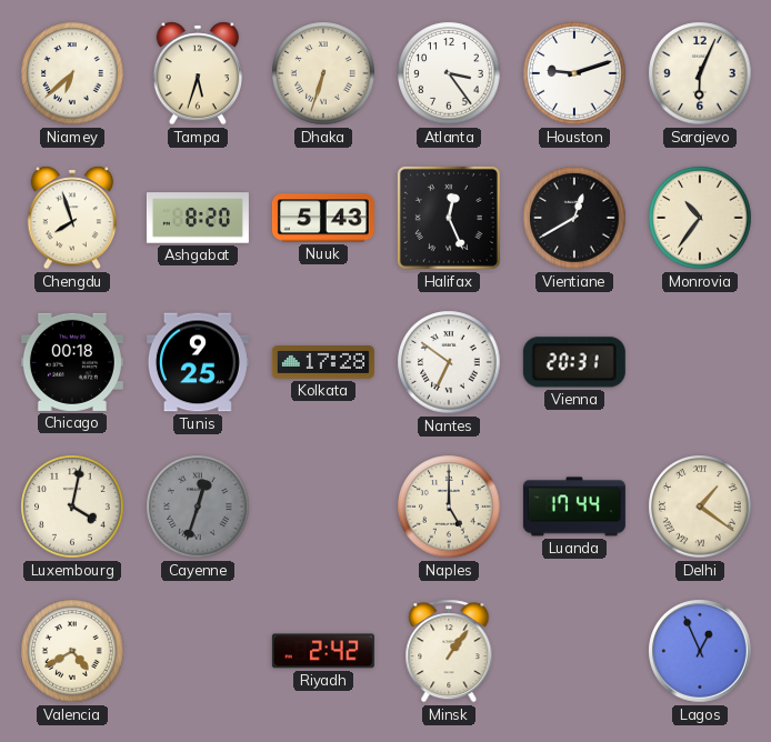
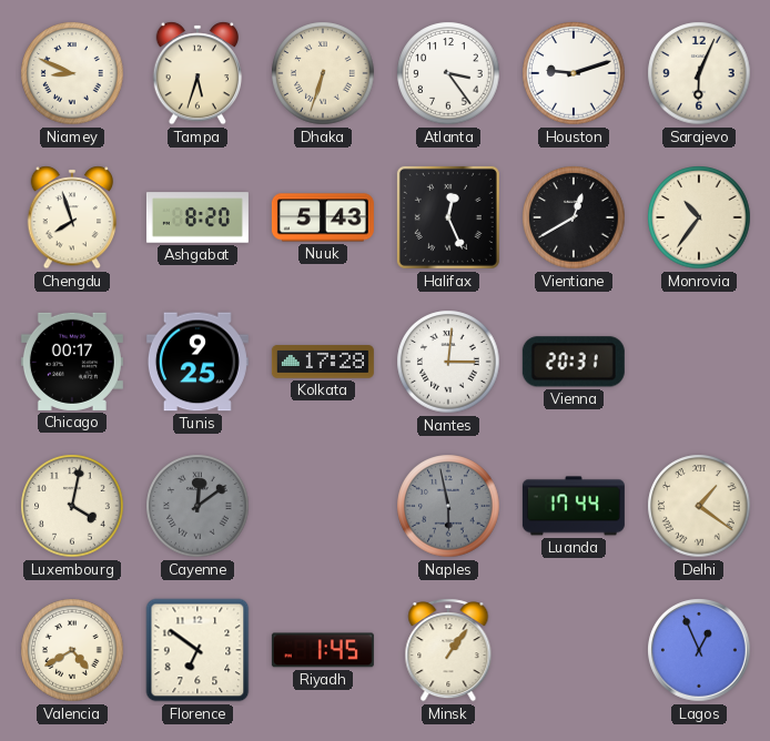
Niamey: 6:38 -> 8:49 (72, 73)
Chicago: 00:18 -> 00:17 (72, 362)
Nantes: 6:51 -> 3:01 (448, 362)
Cayenne: 12:33 -> 12:09 (197, 506)
Naples: 5:00 -> 5:58 (448, 506)
Naples dial: cream -> grey (448, 506)
Florence: none -> 6:51 (197, 650)
Riyadh: 2:42 -> 1:45 (323, 650)
